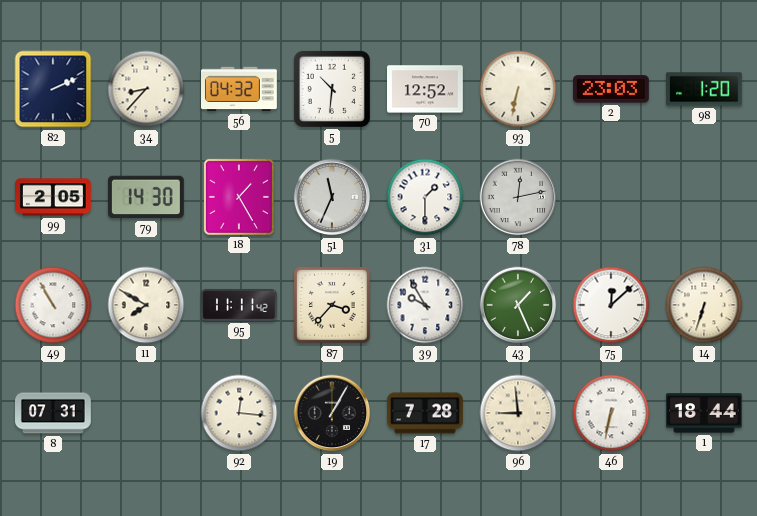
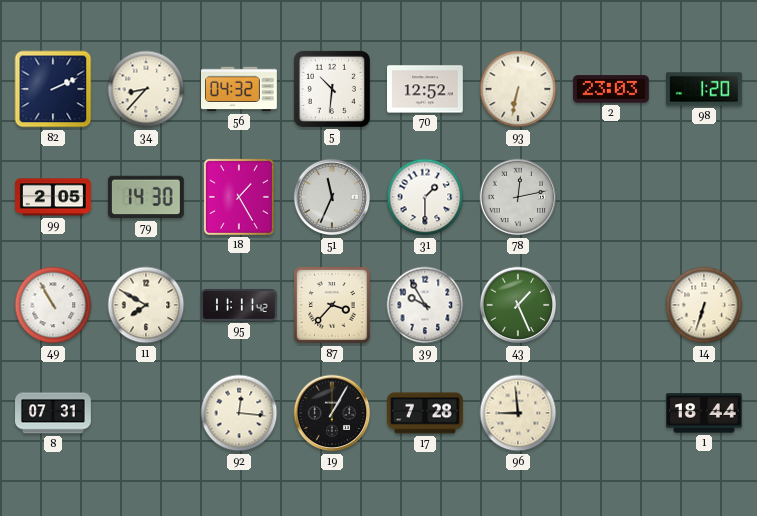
75: 12:08 -> none (611, 305)
46: 6:32 -> none (611, 413)
